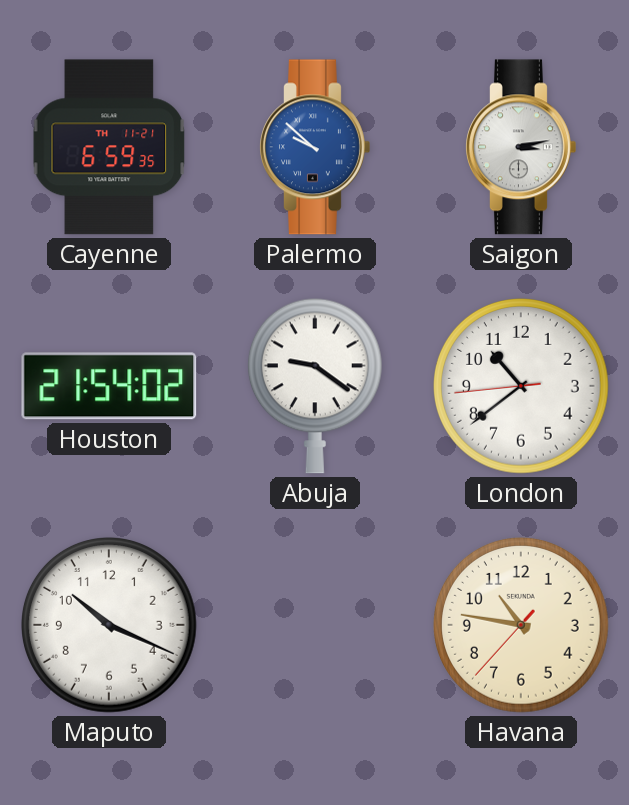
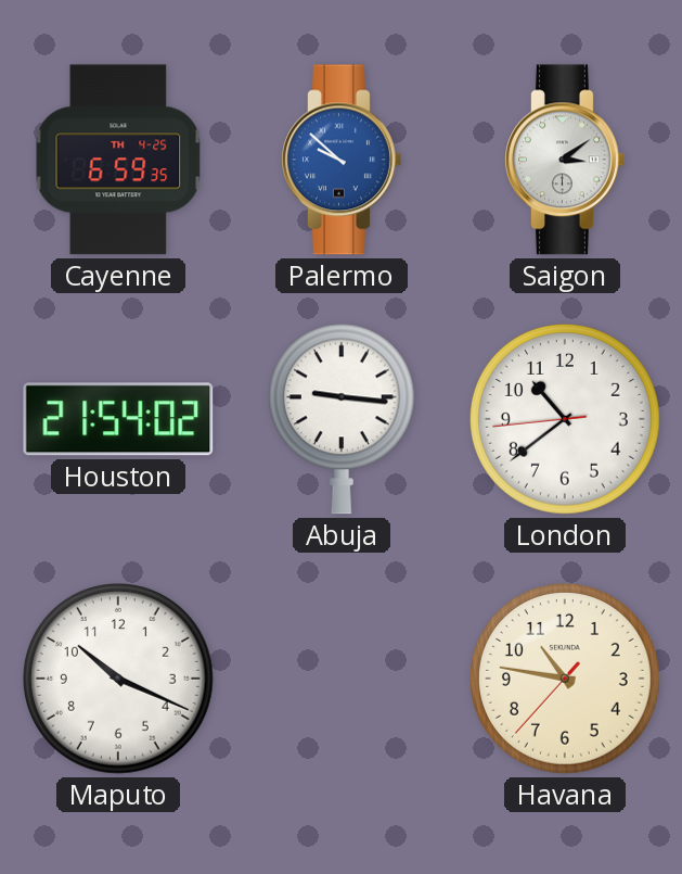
Cayenne date: TH 11-21 -> TH 4-25 (118, 160)
Saigon: 3:13 -> 3:09 (565, 160)
Abuja: 9:21 -> 9:16 (342, 419)
